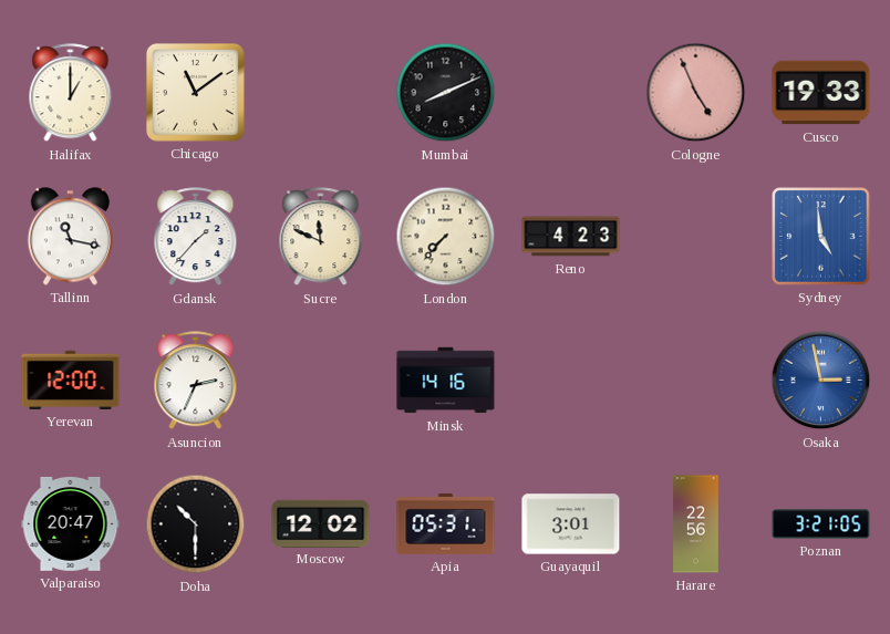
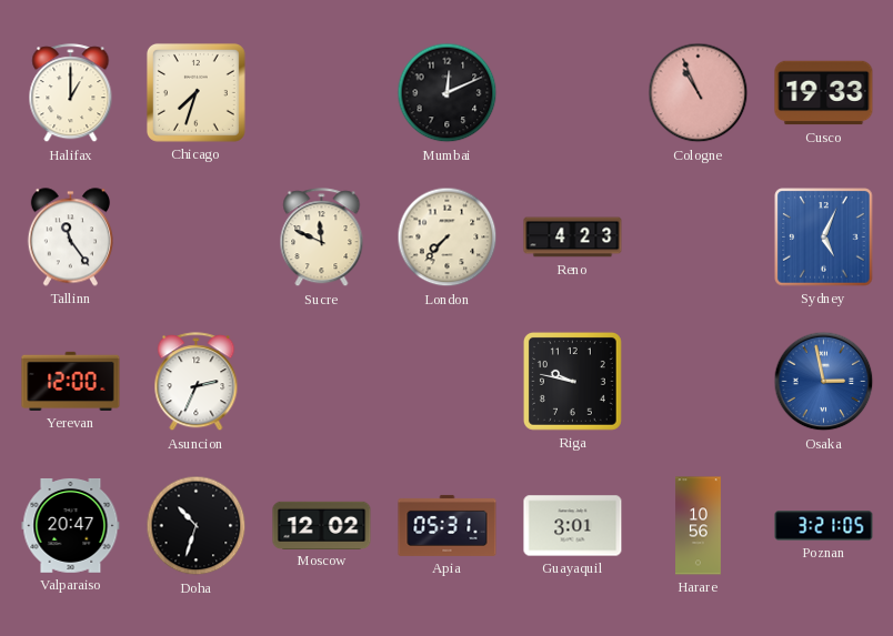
Chicago: 11:09 -> 7:33 (195, 92)
Mumbai: 8:11 -> 12:11 (448, 93)
Cologne: 4:56 -> 10:56 (699, 93)
Tallinn: 11:17 -> 11:24 (70, 238)
Gdansk: 1:37 -> none (196, 237)
Sydney: 4:59 -> 5:04 (824, 238)
Minsk: 14:16 -> none (446, 381)
Riga: none -> 9:47 (572, 381)
Doha: 10:30 -> 10:33 (197, 526)
Harare: 22:56 -> 10:56 (699, 526)
